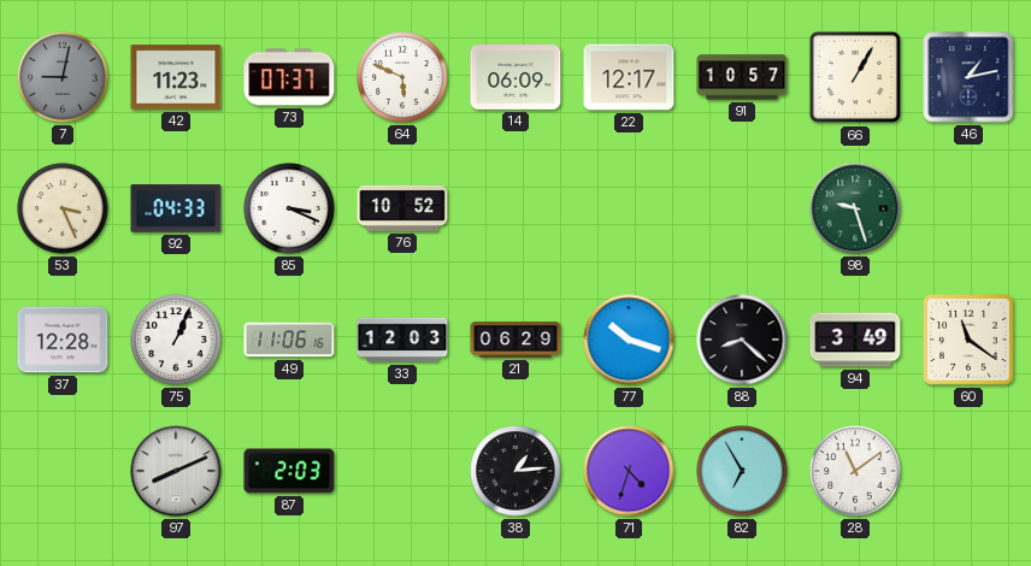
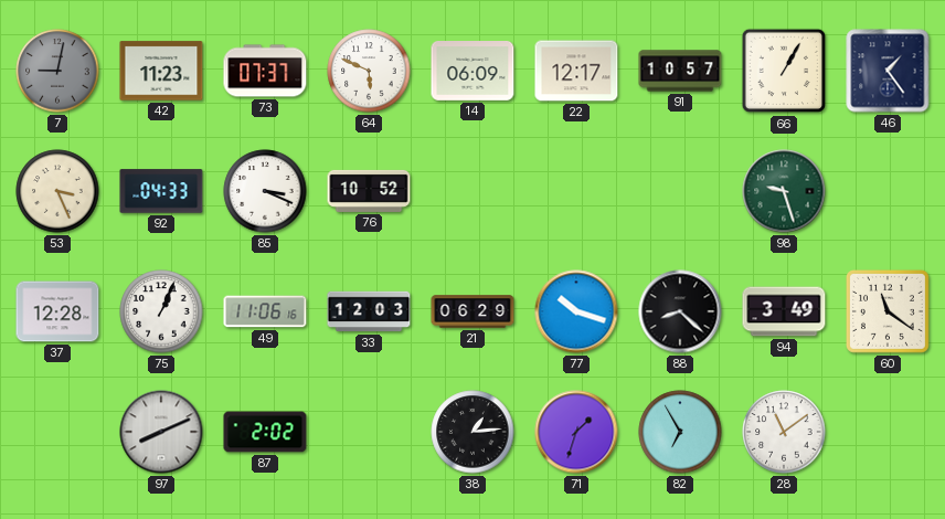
46: 1:13 -> 1:24 (888, 71)
87: 2:03 -> 2:02 (265, 432)
71: 4:33 -> 1:33 (576, 432)
